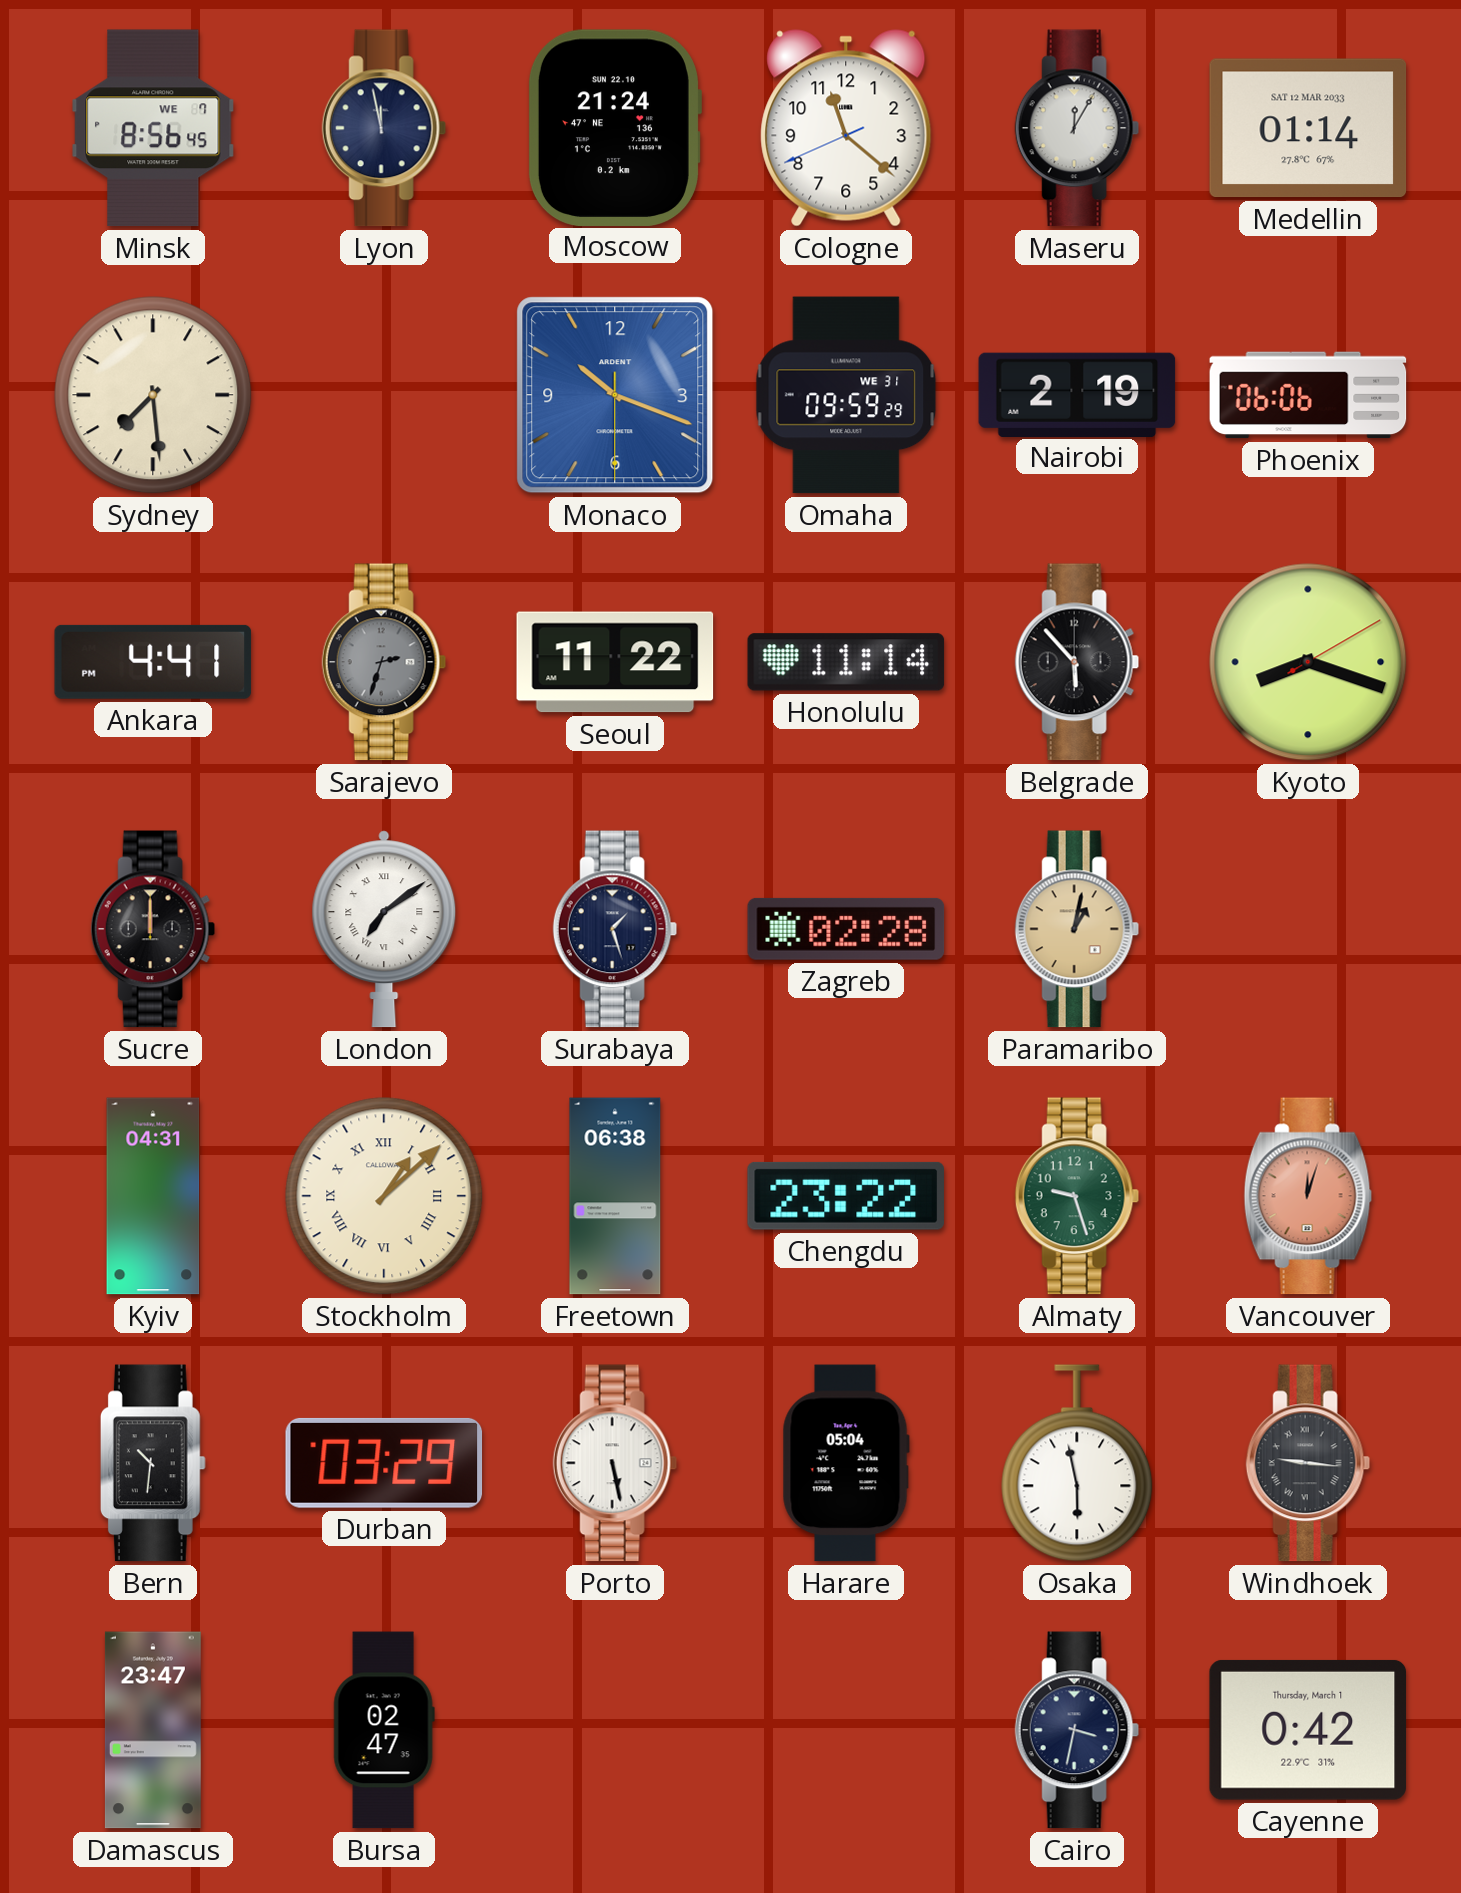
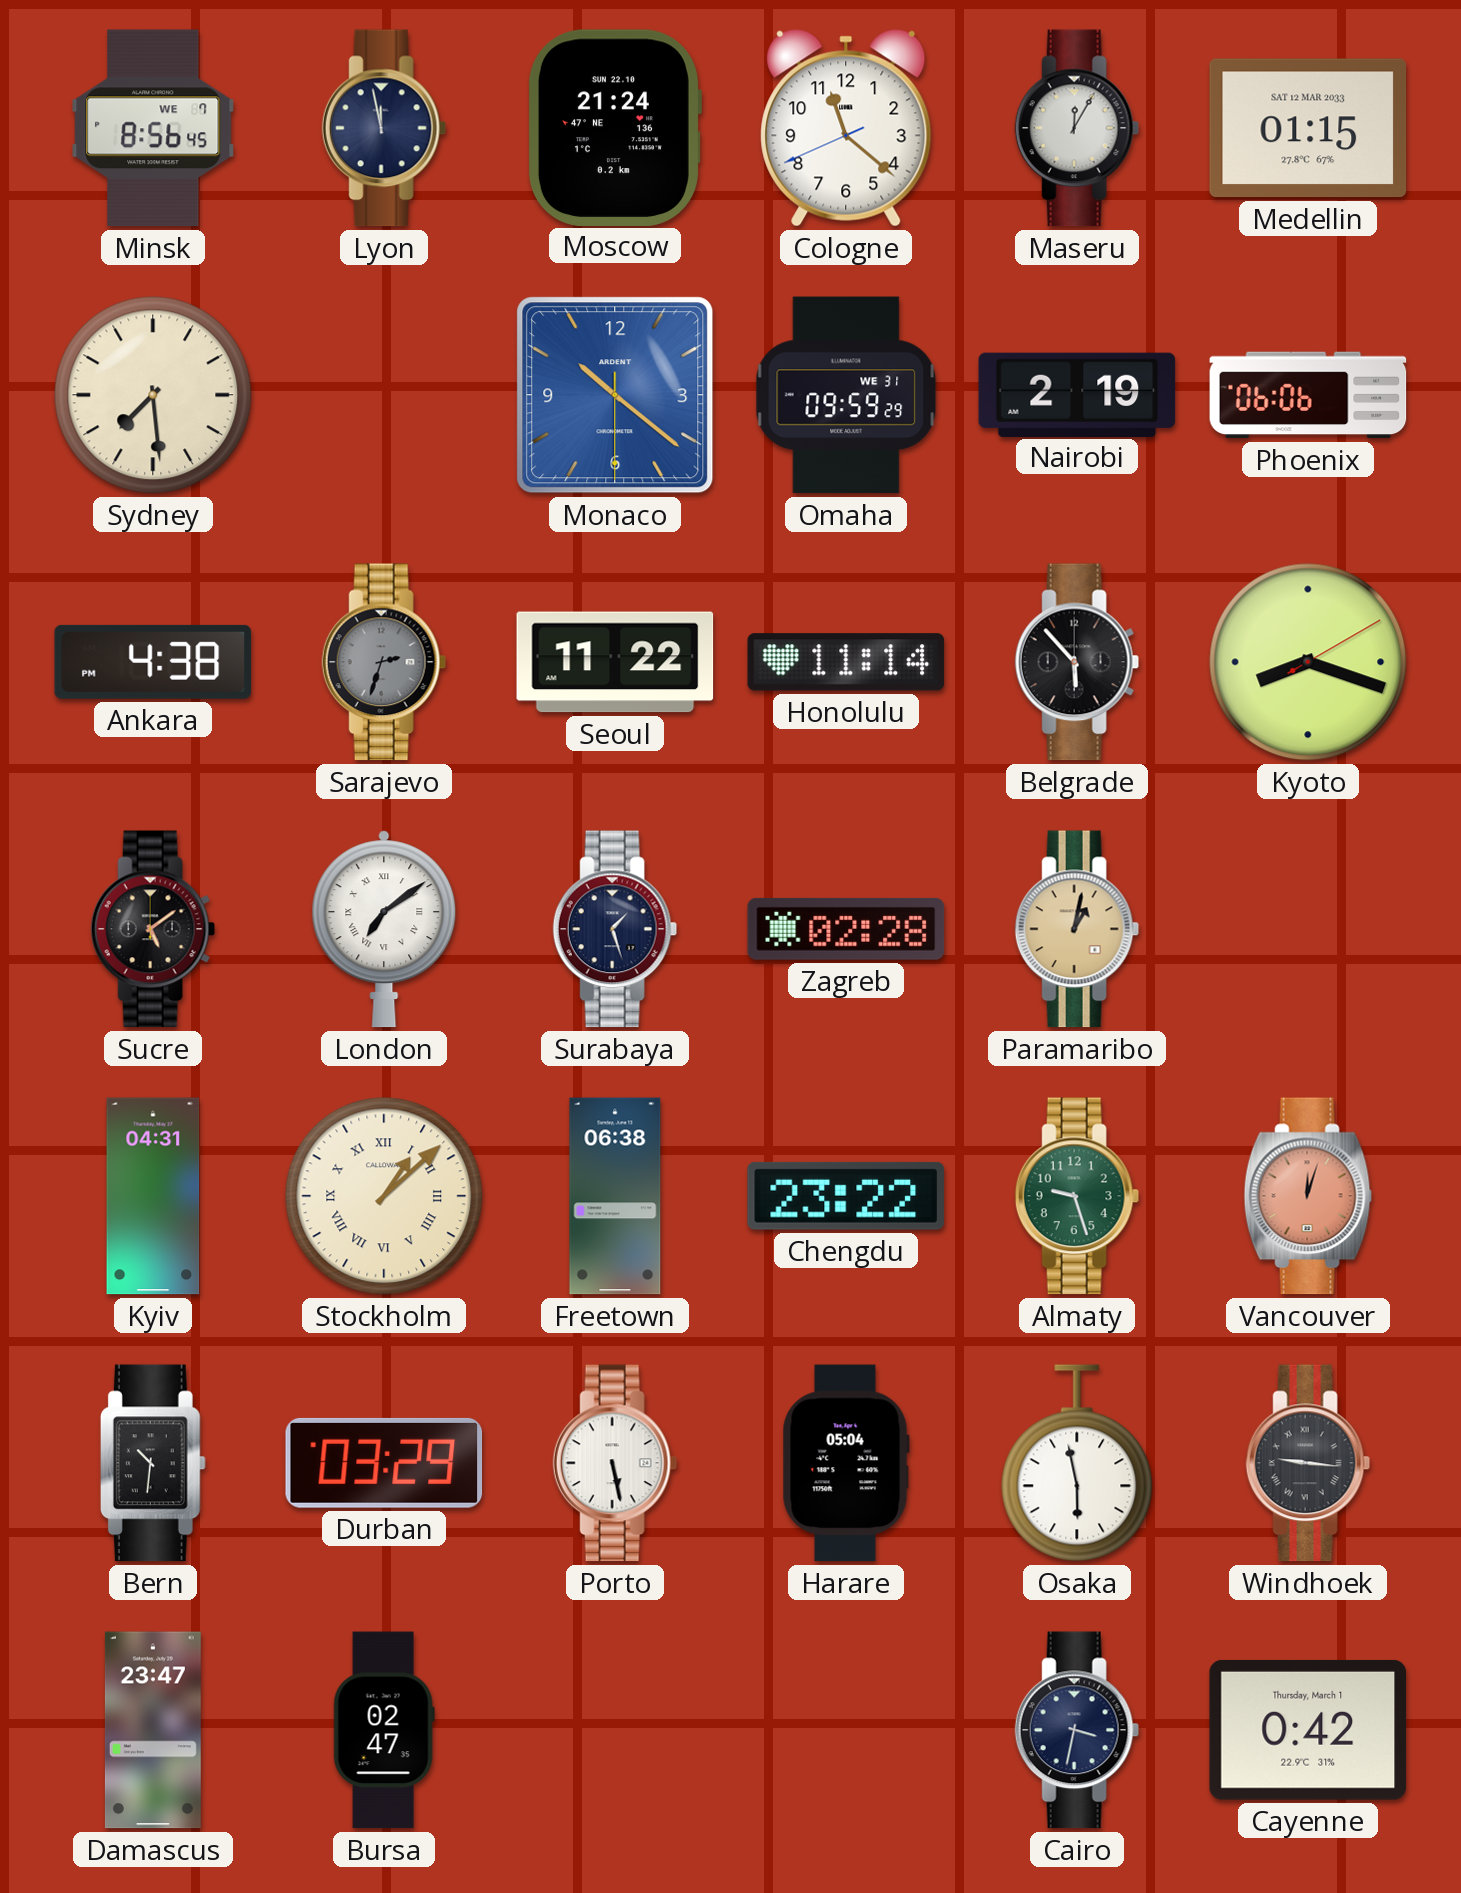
Medellin: 01:14 -> 01:15 (1308, 128)
Monaco: 10:18 -> 10:21 (615, 395)
Ankara: 4:41 -> 4:38 (153, 662)
Sucre: 12:00 -> 5:09 (153, 929)
